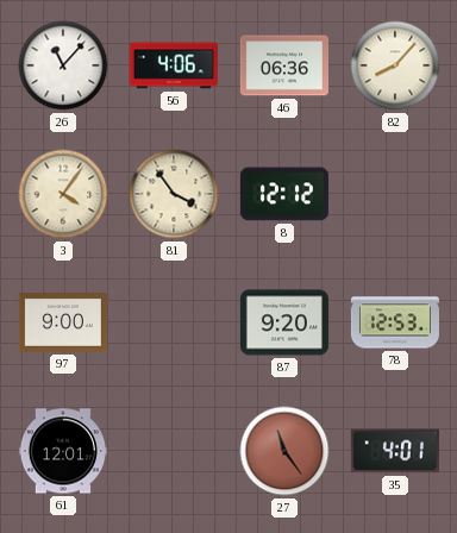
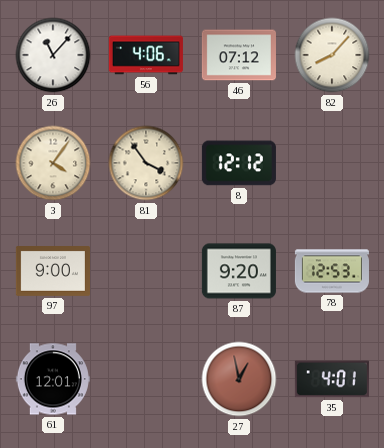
46: 06:36 -> 07:12 (239, 55)
27: 11:24 -> 12:58 (239, 379)
